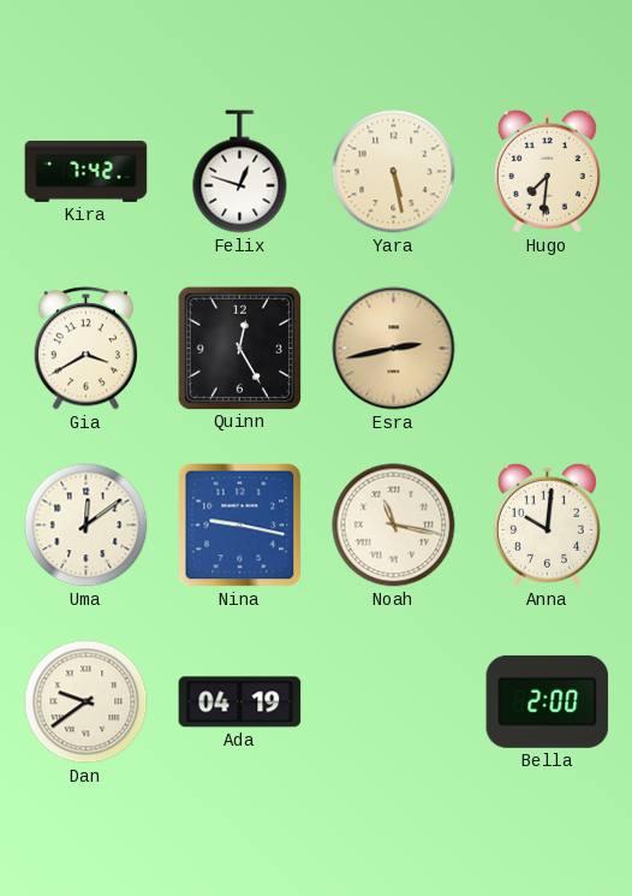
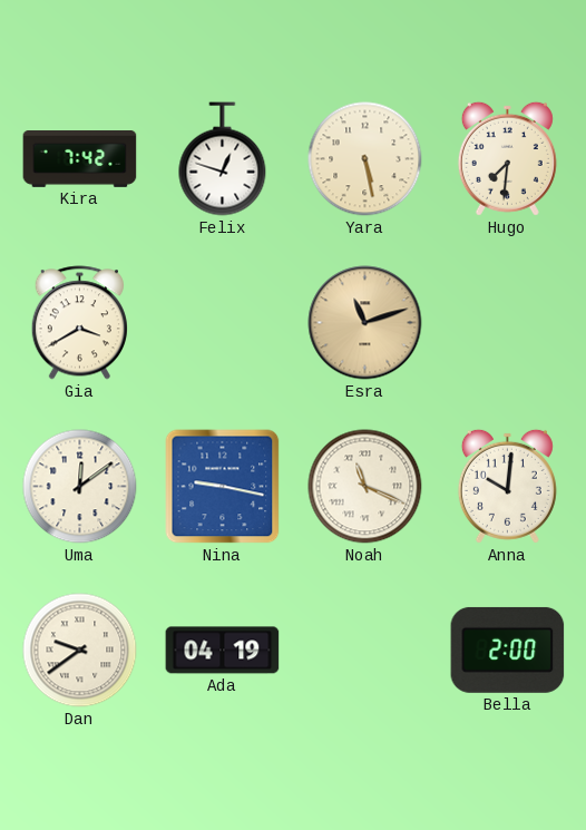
Quinn: 12:25 -> none (239, 348)
Esra: 2:43 -> 11:12 (365, 323)
Noah: 11:17 -> 11:19 (365, 487)
